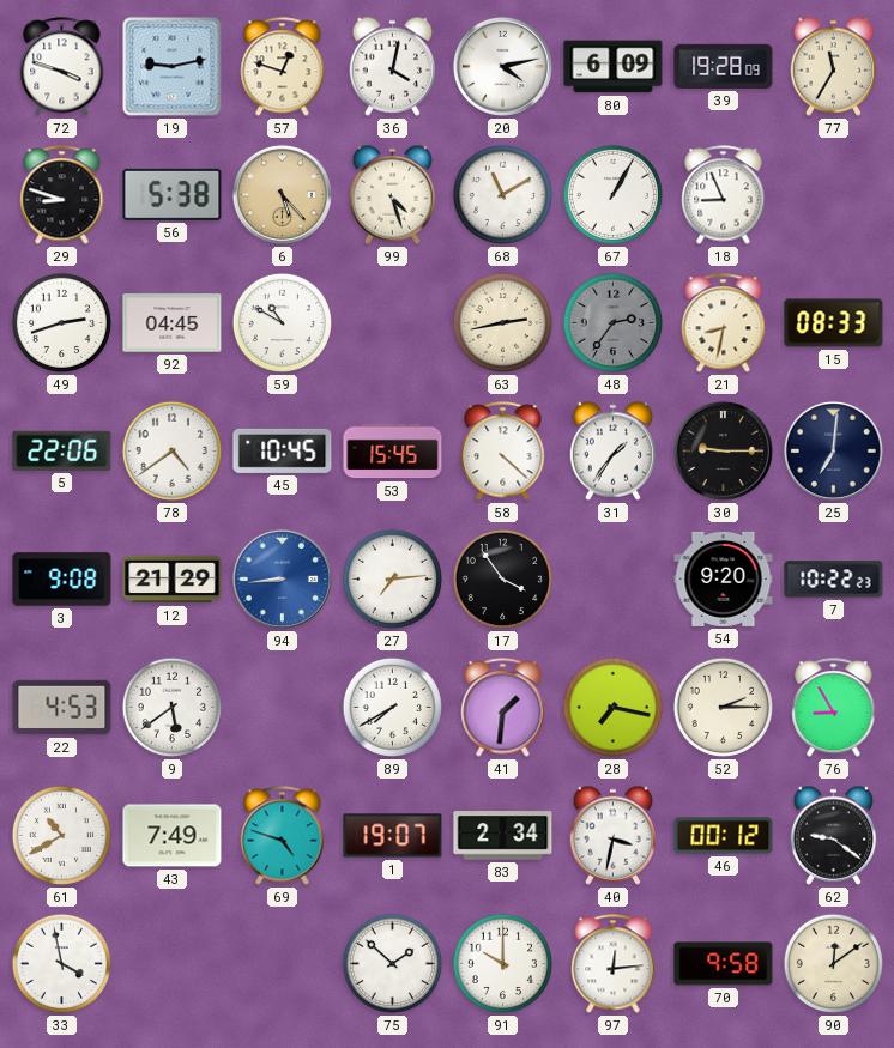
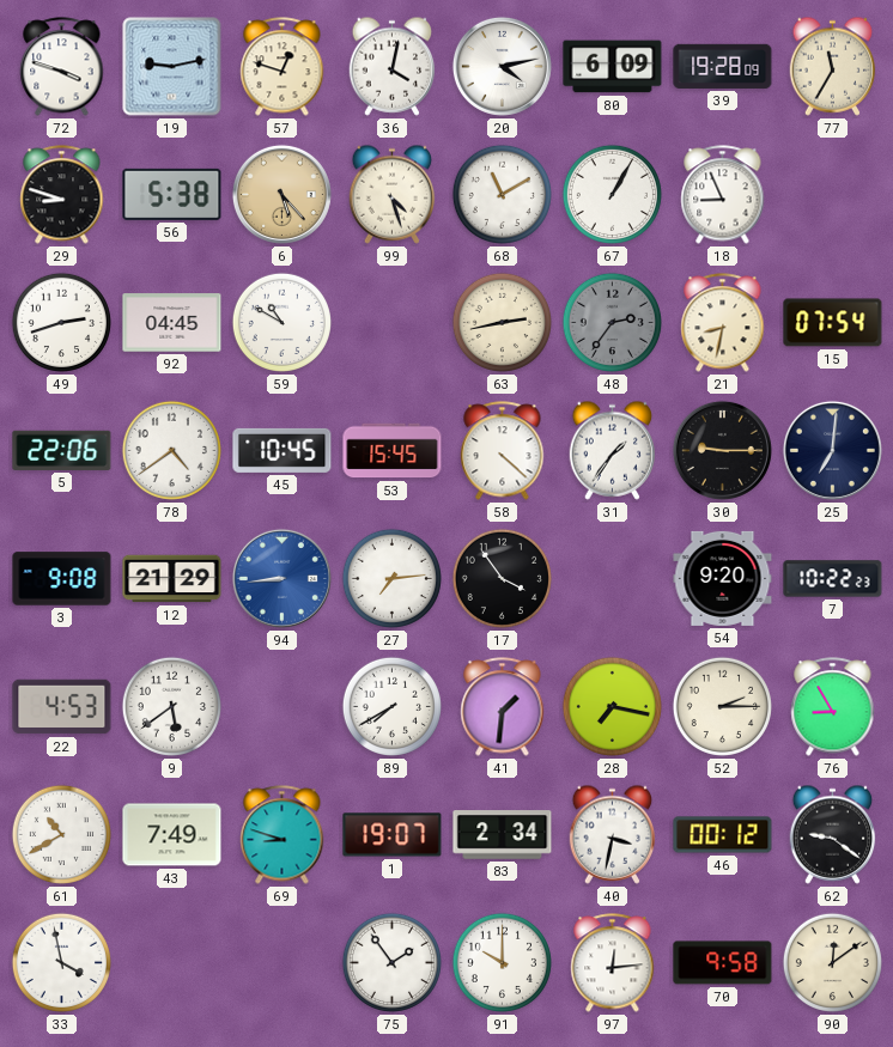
15: 08:33 -> 07:54 (833, 323)
69: 4:48 -> 8:48 (283, 835)
75: 1:52 -> 1:54 (391, 962)
